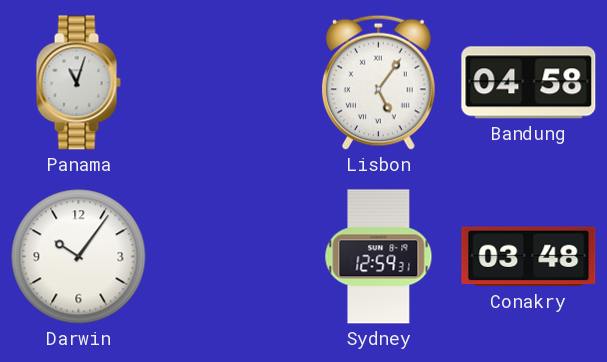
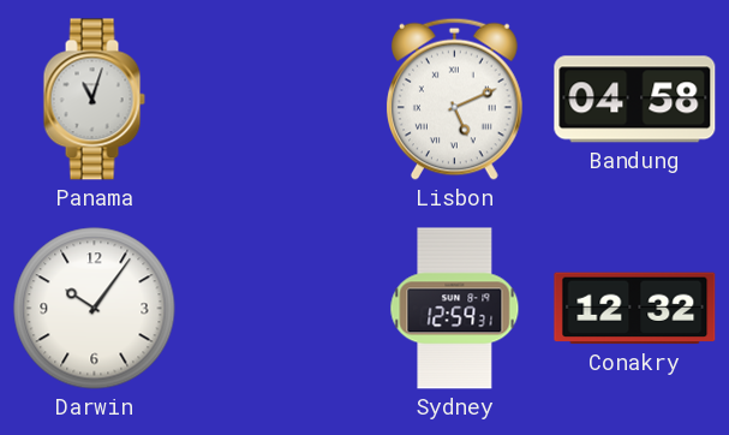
Lisbon: 5:06 -> 5:11 (454, 99)
Conakry: 03:48 -> 12:32 (635, 309)
